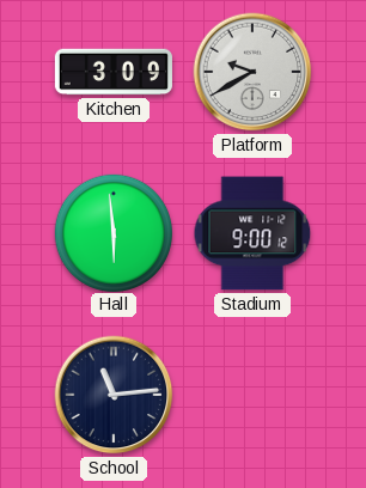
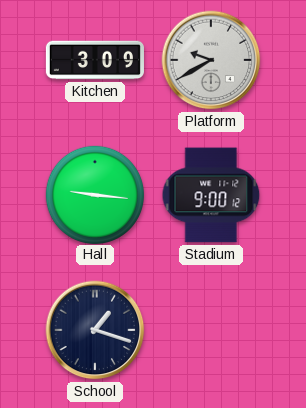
Hall: 5:59 -> 9:16 (94, 194)
School: 11:14 -> 1:18 (95, 330)
